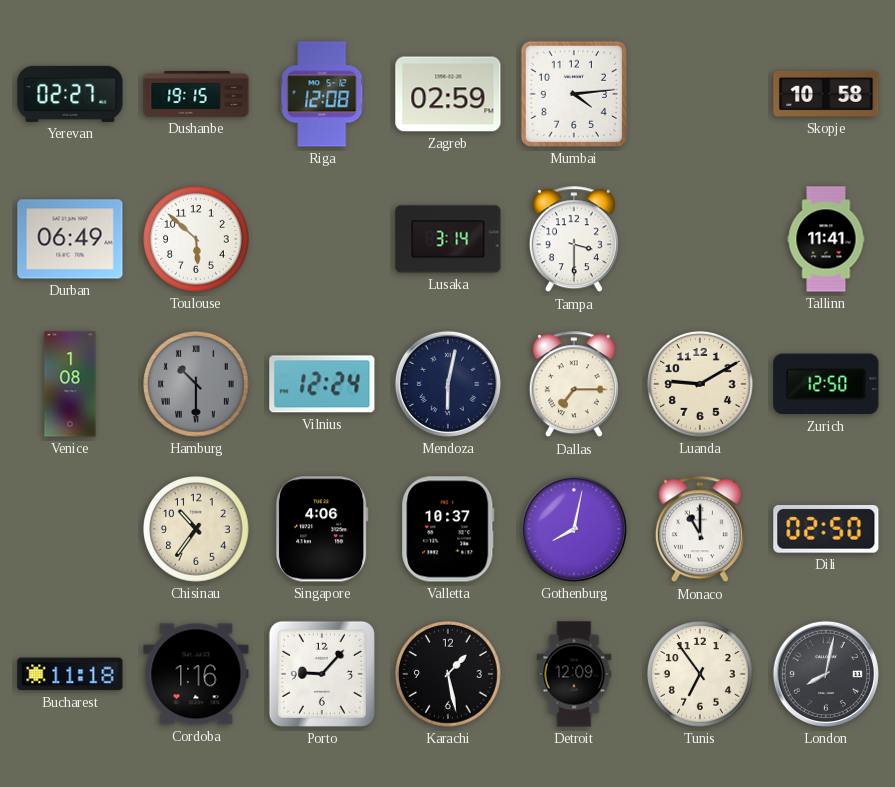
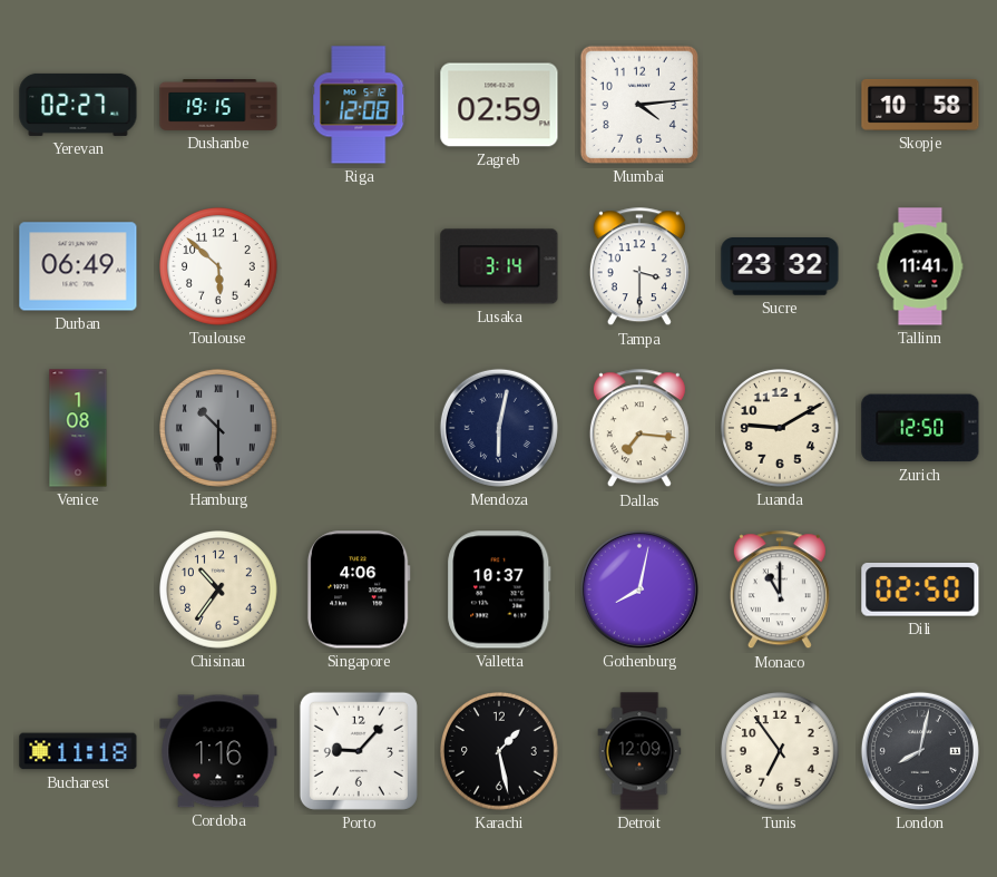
Sucre: none -> 23:32 (780, 267)
Vilnius: 12:24 -> none (322, 384)
Dallas: 7:15 -> 7:16 (639, 429)
